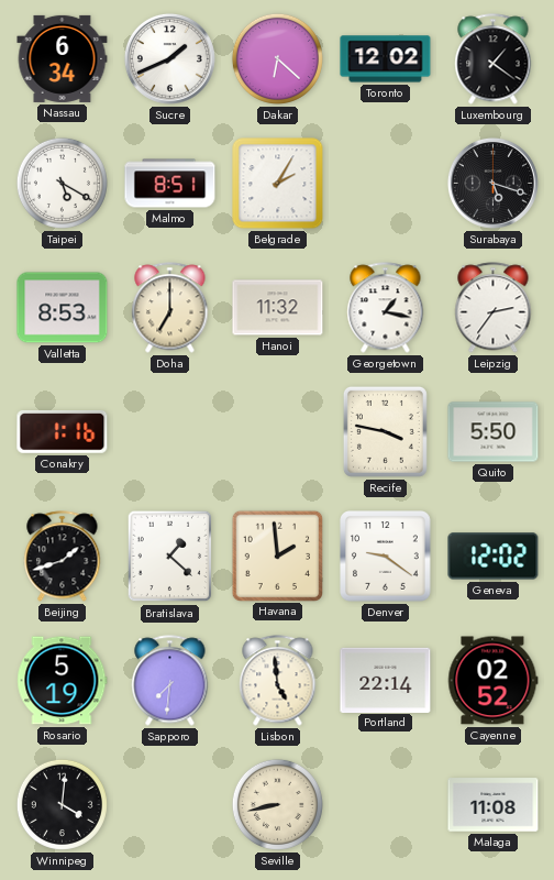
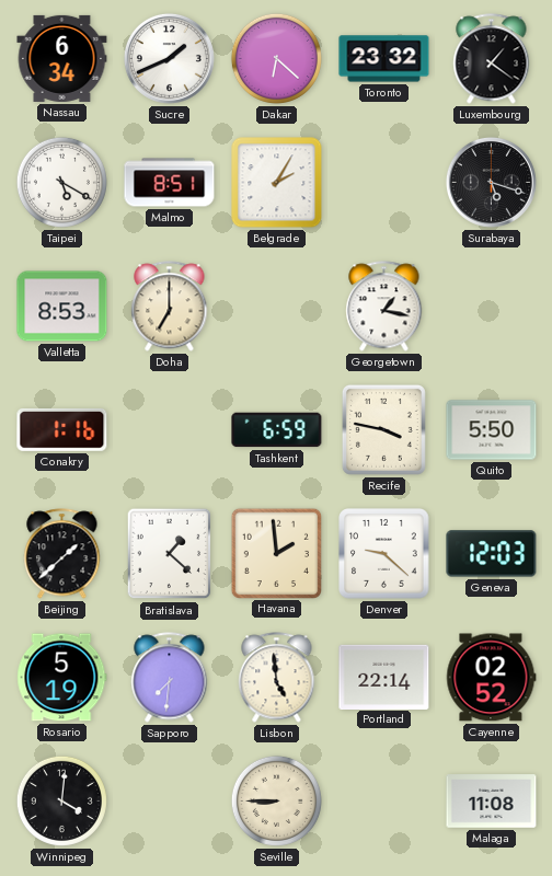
Toronto: 12:02 -> 23:32 (384, 59)
Hanoi: 11:32 -> none (278, 308)
Leipzig: 2:36 -> none (494, 308)
Tashkent: none -> 6:59 (277, 430)
Beijing: 1:42 -> 1:38 (62, 554)
Denver: 9:21 -> 9:22 (384, 554)
Geneva: 12:02 -> 12:03 (492, 554)
Seville: 8:43 -> 8:45 (276, 800)
